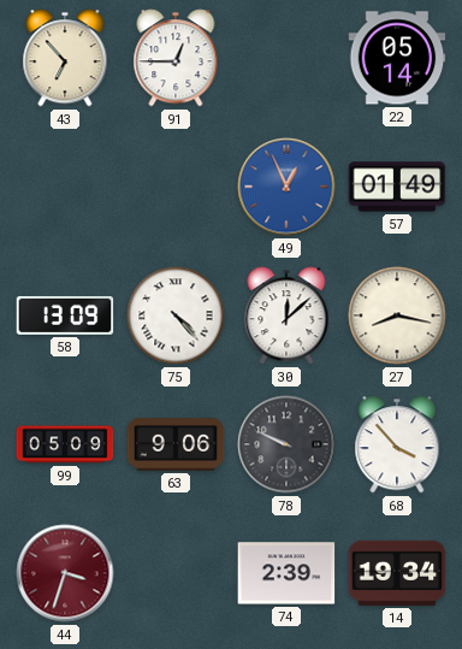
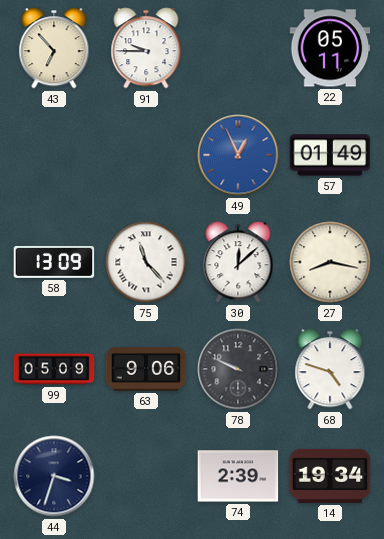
91: 12:45 -> 9:45 (146, 48)
22: 05:14 -> 05:11 (330, 48)
75: 4:23 -> 11:23 (146, 262)
68: 3:53 -> 4:48 (330, 369)
44 dial: burgundy -> navy (54, 476)
